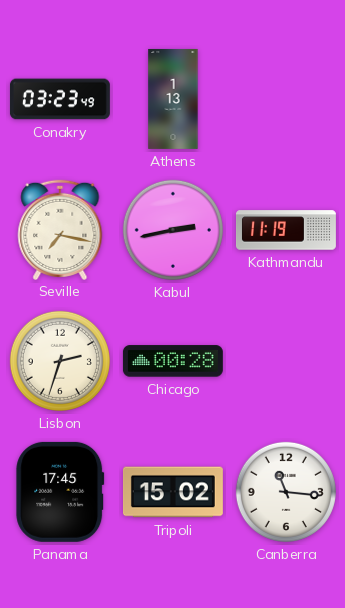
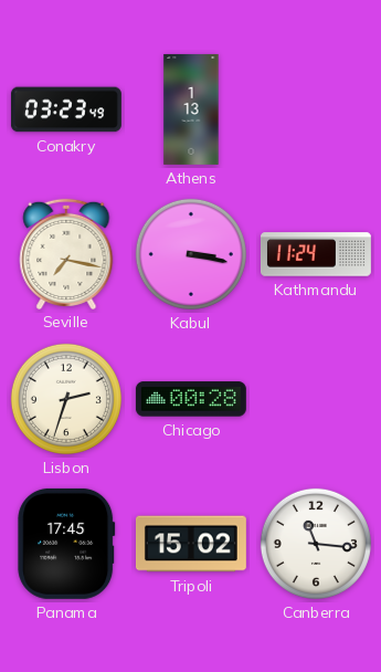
Kabul: 2:43 -> 3:17 (191, 254)
Kathmandu: 11:19 -> 11:24 (316, 254)
